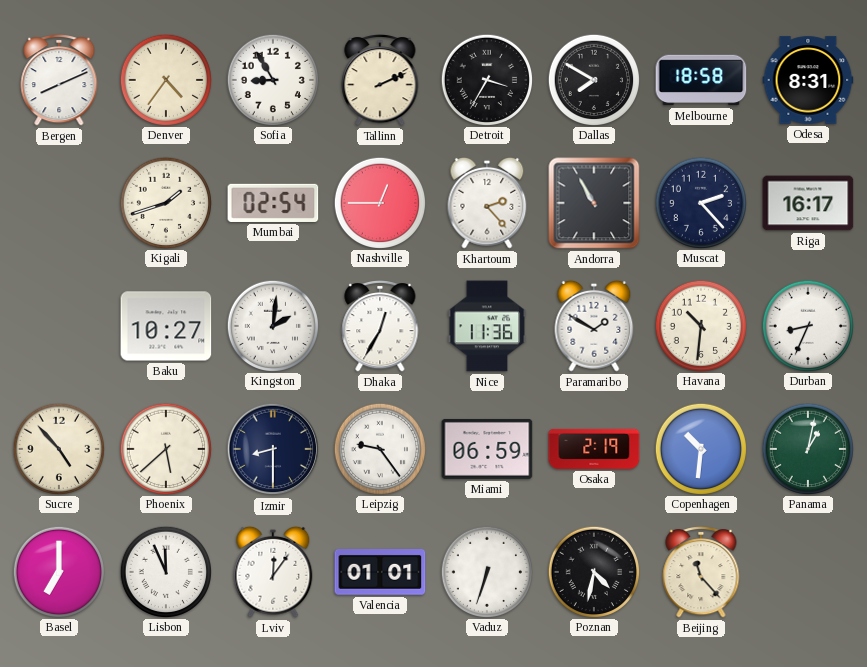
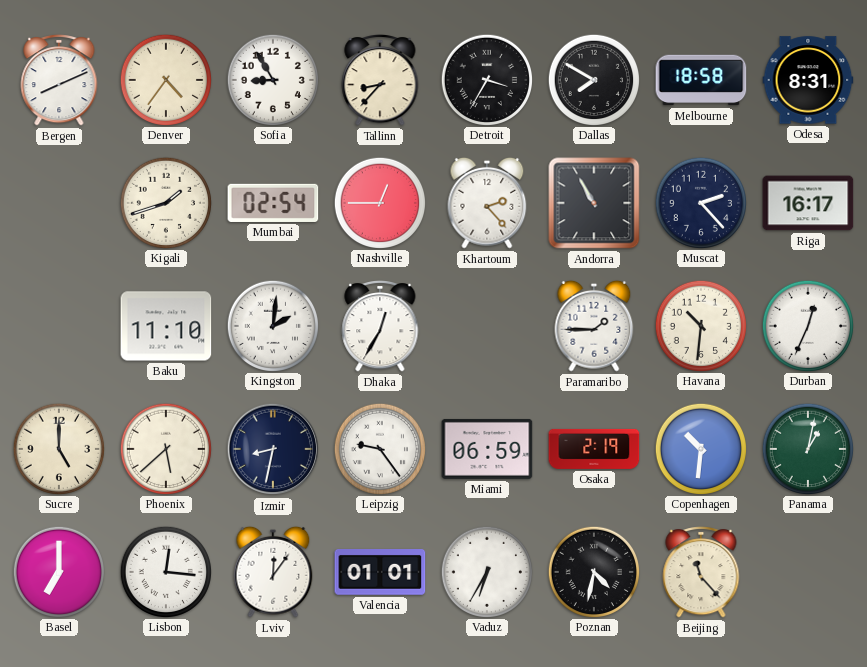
Tallinn: 2:11 -> 8:37 (380, 81)
Baku: 10:27 -> 11:10 (166, 326)
Nice: 11:36 -> none (487, 326)
Paramaribo: 1:50 -> 1:45 (594, 326)
Durban: 8:34 -> 12:34 (807, 325)
Sucre: 4:53 -> 5:00 (58, 448)
Izmir: 8:30 -> 8:32 (273, 449)
Lisbon: 11:56 -> 12:16 (165, 571)
Vaduz: 6:33 -> 6:35 (486, 571)
